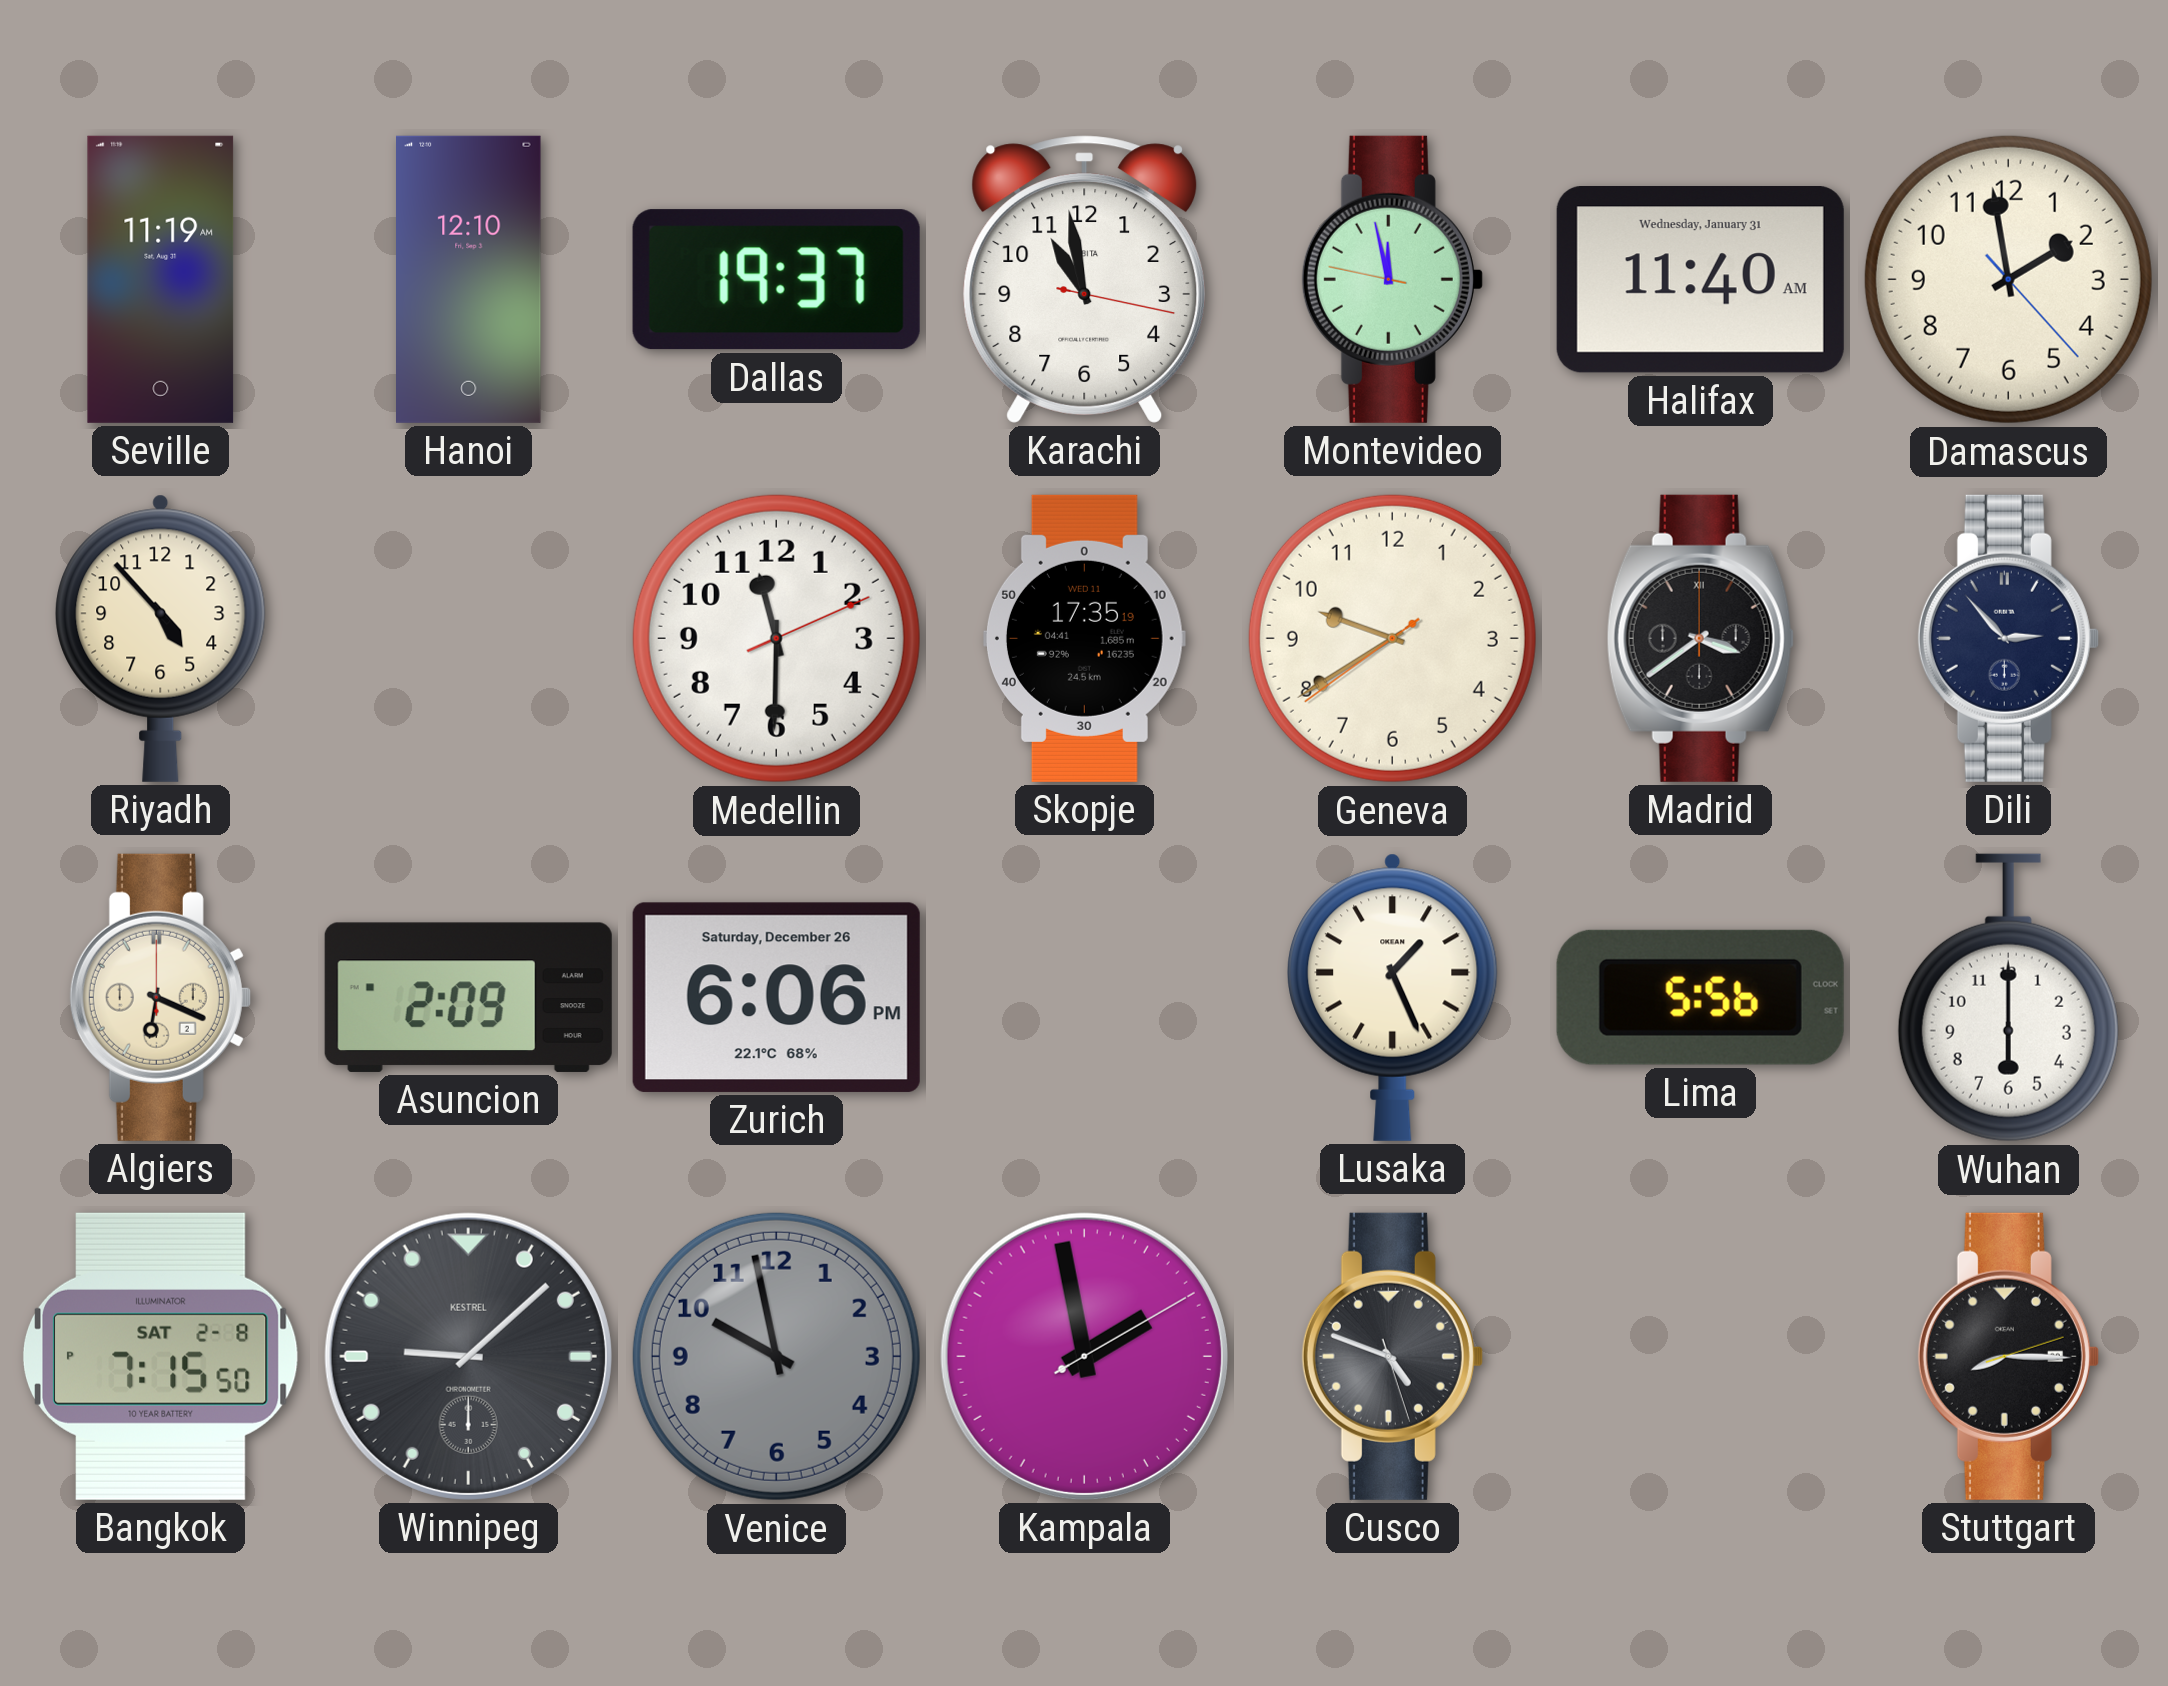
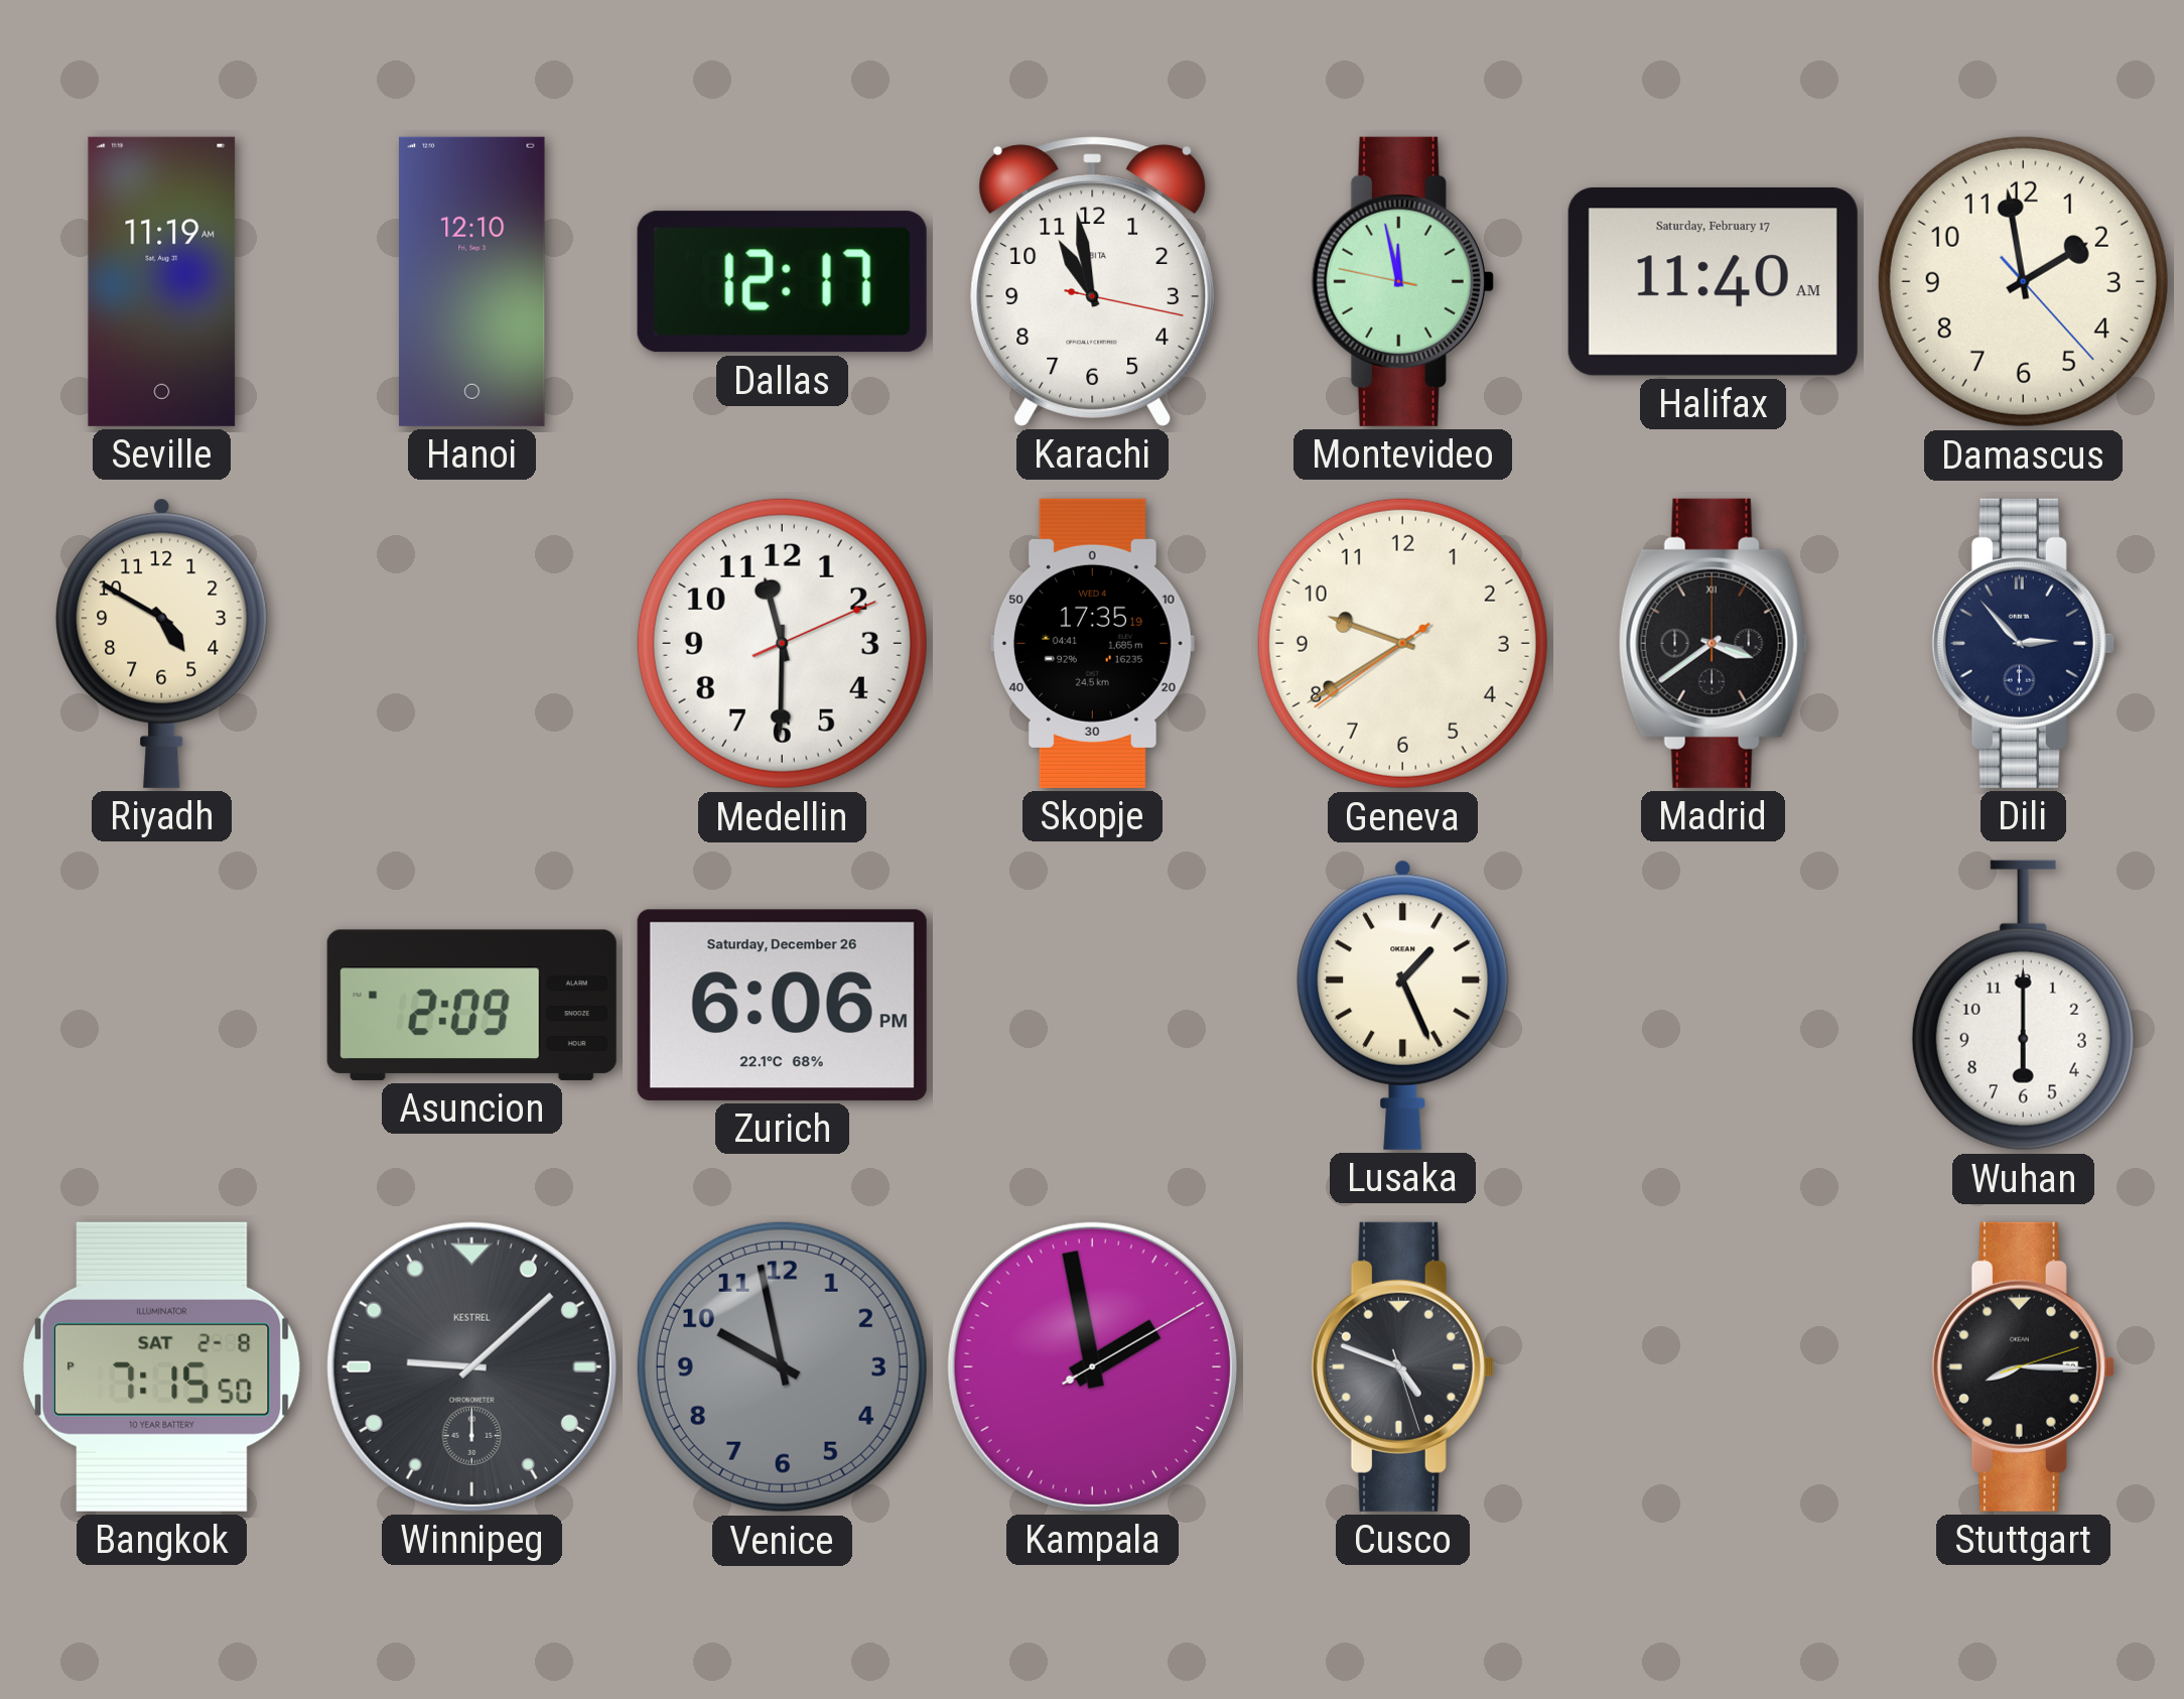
Dallas: 19:37 -> 12:17 (782, 282)
Halifax date: Wednesday, January 31 -> Saturday, February 17 (1713, 282)
Riyadh: 4:53 -> 4:50 (162, 643)
Skopje date: WED 11 -> WED 4 (1092, 643)
Algiers: 6:19 -> none (160, 997)
Lima: 5:56 -> none (1700, 997)
